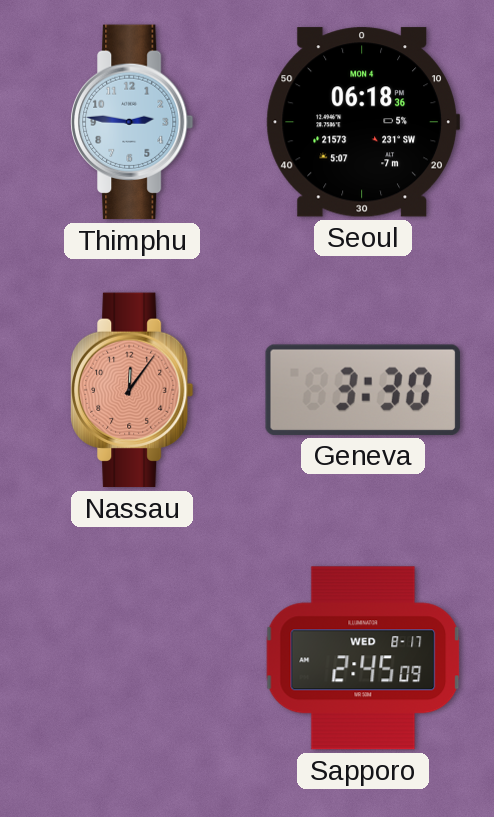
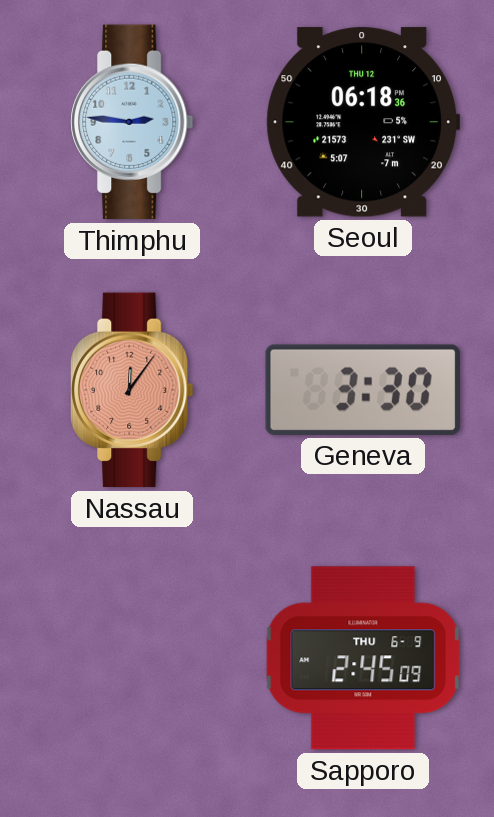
Seoul date: MON 4 -> THU 12 (362, 122)
Sapporo date: WED 8-17 -> THU 6-9 (363, 658)
